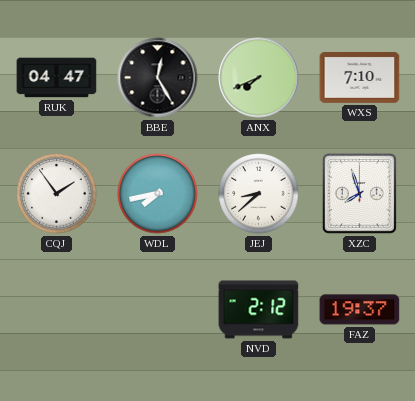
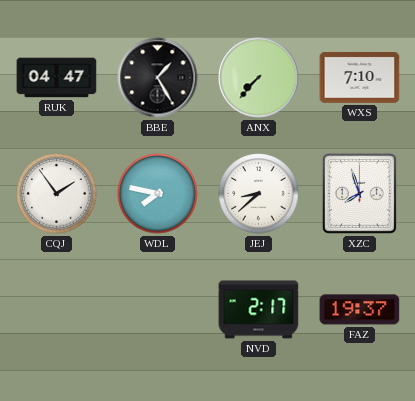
BBE: 12:25 -> 1:25 (158, 78)
ANX: 7:41 -> 7:37 (259, 78)
WDL: 7:43 -> 7:47 (158, 194)
NVD: 2:12 -> 2:17 (259, 310)
